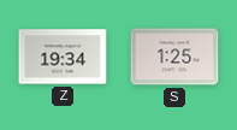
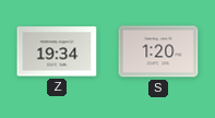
S: 1:25 -> 1:20 (158, 51)
